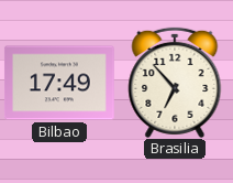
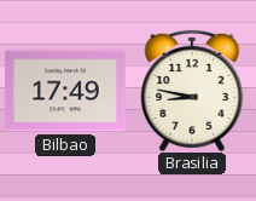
Brasilia: 6:53 -> 8:47 (192, 91)
